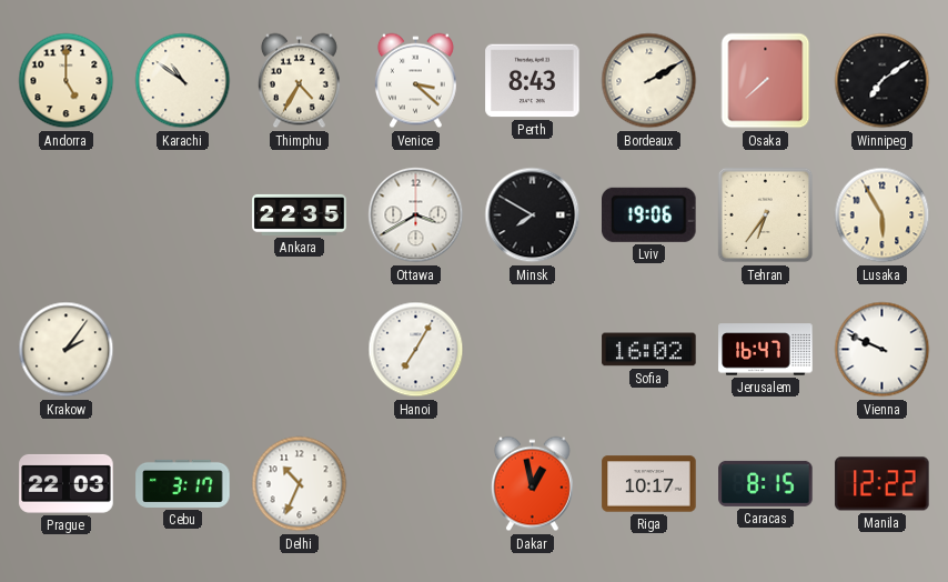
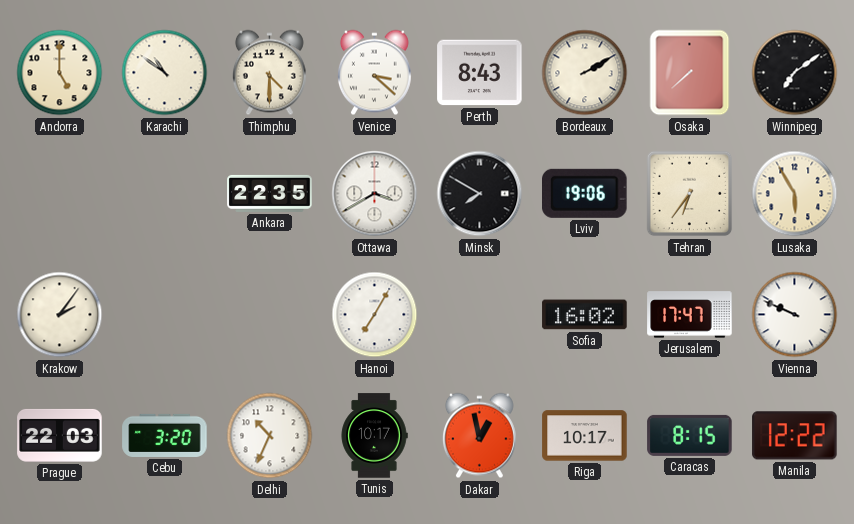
Thimphu: 4:35 -> 4:30 (269, 73)
Jerusalem: 16:47 -> 17:47 (690, 315)
Cebu: 3:17 -> 3:20 (165, 435)
Tunis: none -> 10:17 (374, 436)
